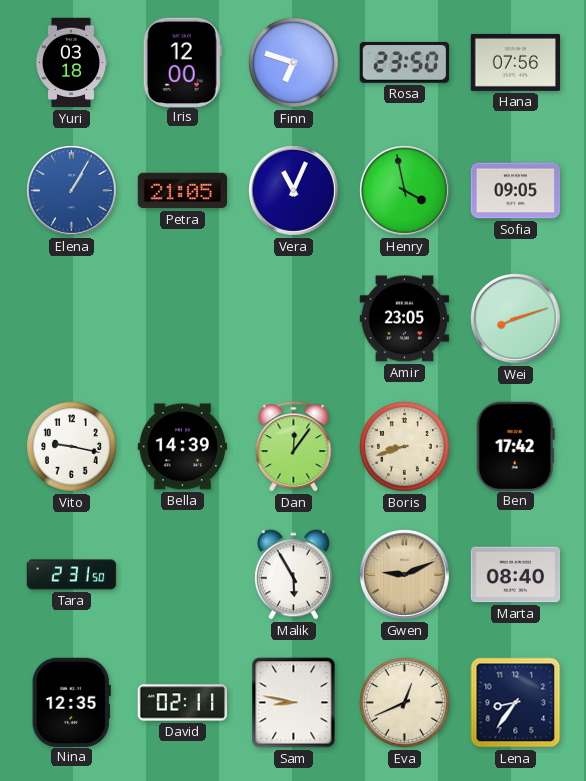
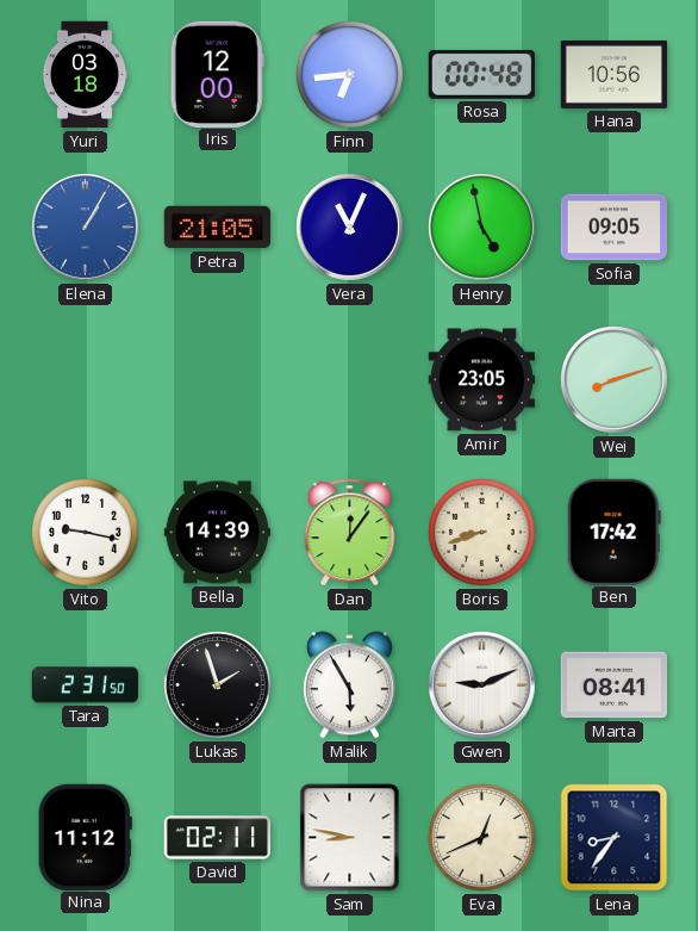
Finn: 6:48 -> 6:44 (350, 75)
Rosa: 23:50 -> 00:48 (481, 74)
Hana: 07:56 -> 10:56 (615, 74)
Henry: 3:58 -> 4:58 (482, 228)
Lukas: none -> 1:57 (218, 685)
Gwen dial: champagne -> white (482, 685)
Marta: 08:40 -> 08:41 (615, 685)
Nina: 12:35 -> 11:12 (85, 837)
